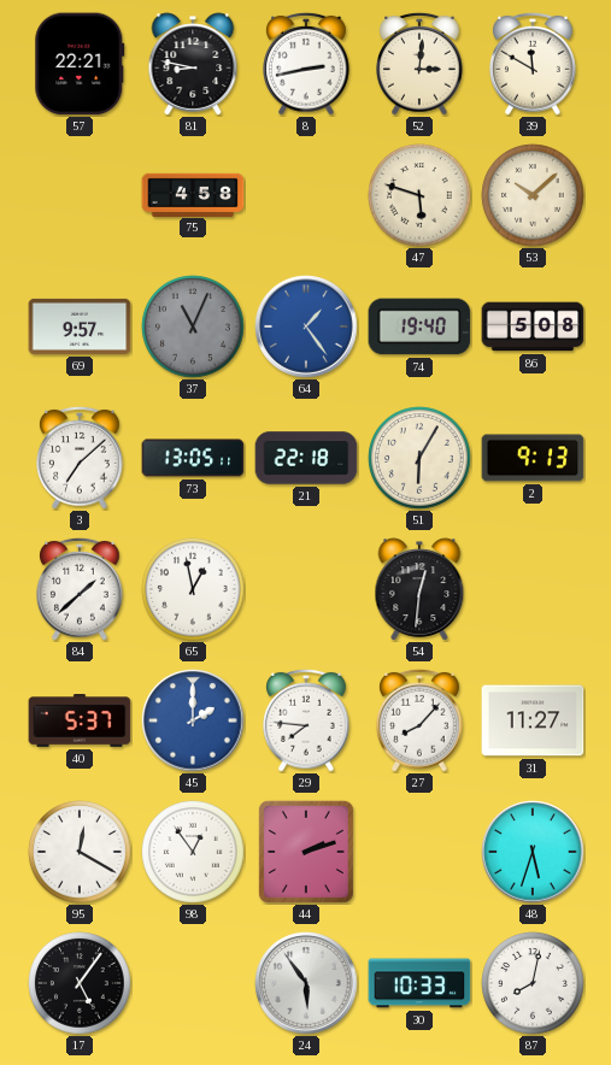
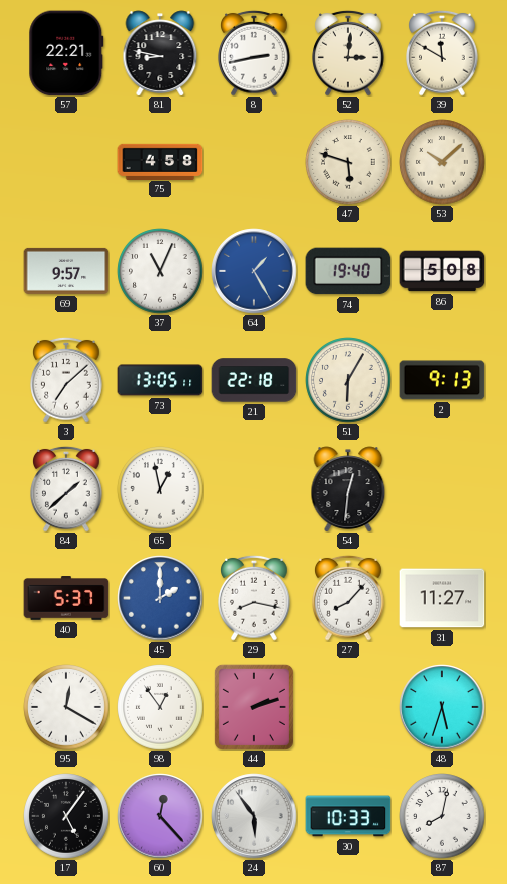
37 dial: grey -> white (160, 271)
64: 1:24 -> 1:25 (254, 271)
29: 7:46 -> 8:17 (254, 598)
60: none -> 12:23 (160, 816)
